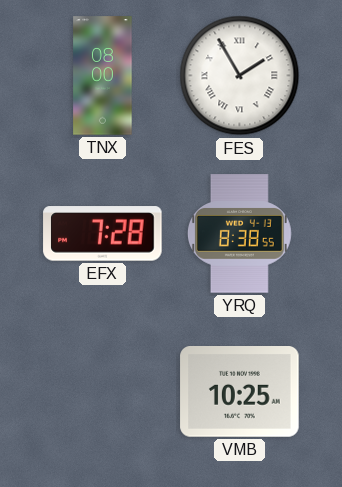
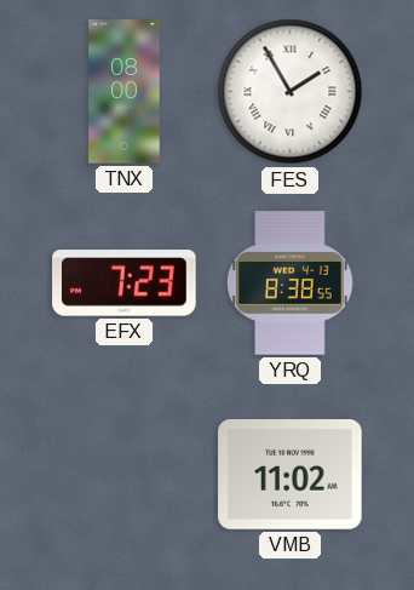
EFX: 7:28 -> 7:23 (125, 283)
VMB: 10:25 -> 11:02 (291, 475)
